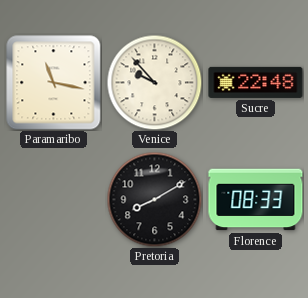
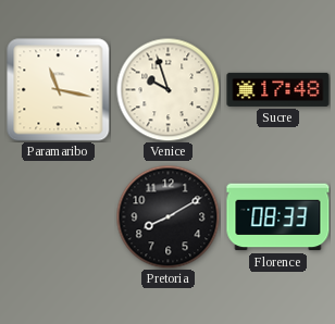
Venice: 9:53 -> 9:57 (167, 89)
Sucre: 22:48 -> 17:48 (278, 89)
